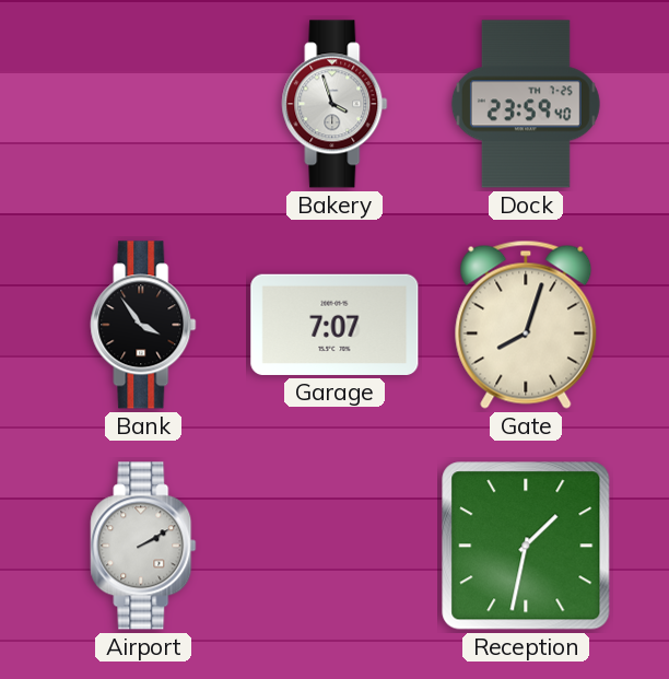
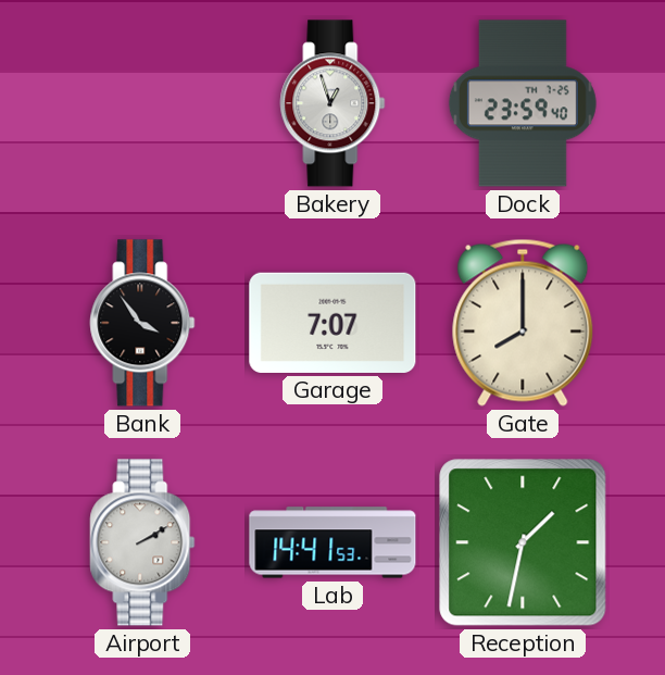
Bakery: 3:57 -> 12:57 (332, 103)
Gate: 8:03 -> 8:00 (523, 323)
Lab: none -> 14:41 (332, 542)
